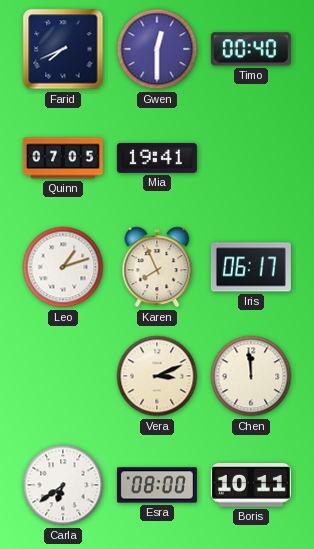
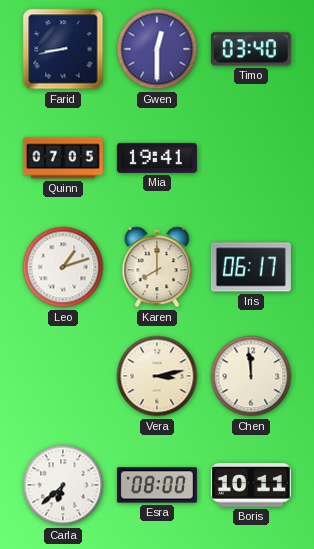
Farid: 7:41 -> 8:43 (63, 49)
Timo: 00:40 -> 03:40 (251, 49)
Karen: 7:56 -> 8:00 (157, 267)
Vera: 3:11 -> 3:13 (157, 376)
Carla: 6:39 -> 6:38 (63, 485)
